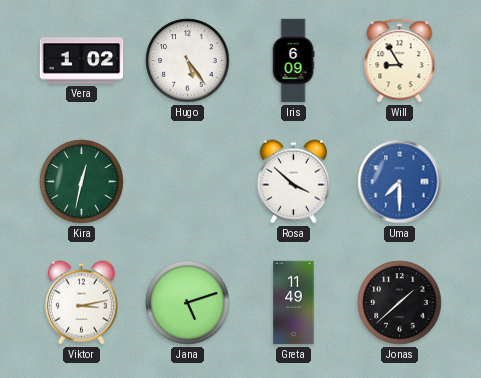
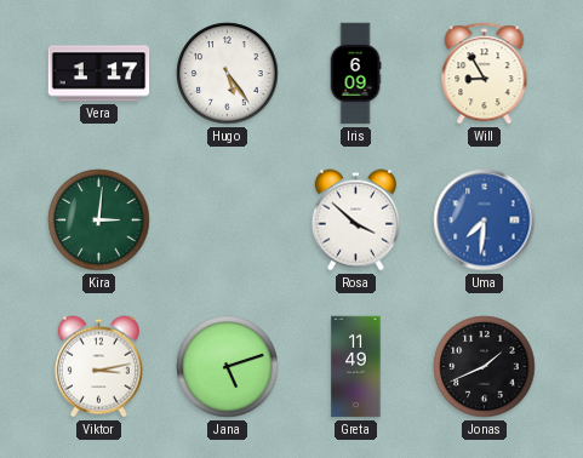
Vera: 1:02 -> 1:17 (99, 74)
Kira: 12:32 -> 3:01 (99, 221)
Uma: 7:30 -> 7:31 (485, 221)
Jonas: 1:38 -> 1:41 (485, 367)
